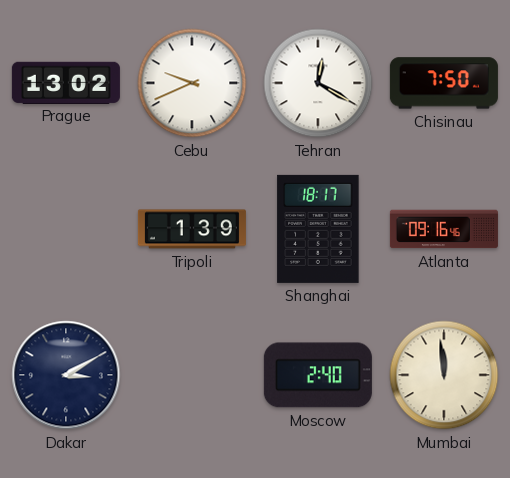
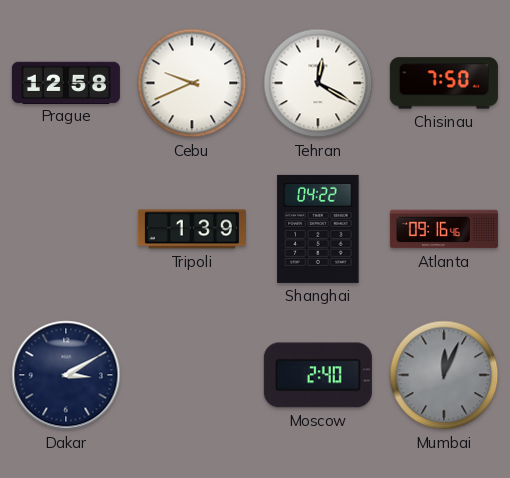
Prague: 13:02 -> 12:58 (66, 82)
Shanghai: 18:17 -> 04:22 (318, 229)
Mumbai: 11:59 -> 12:04 (444, 375)
Mumbai dial: cream -> grey (444, 375)
